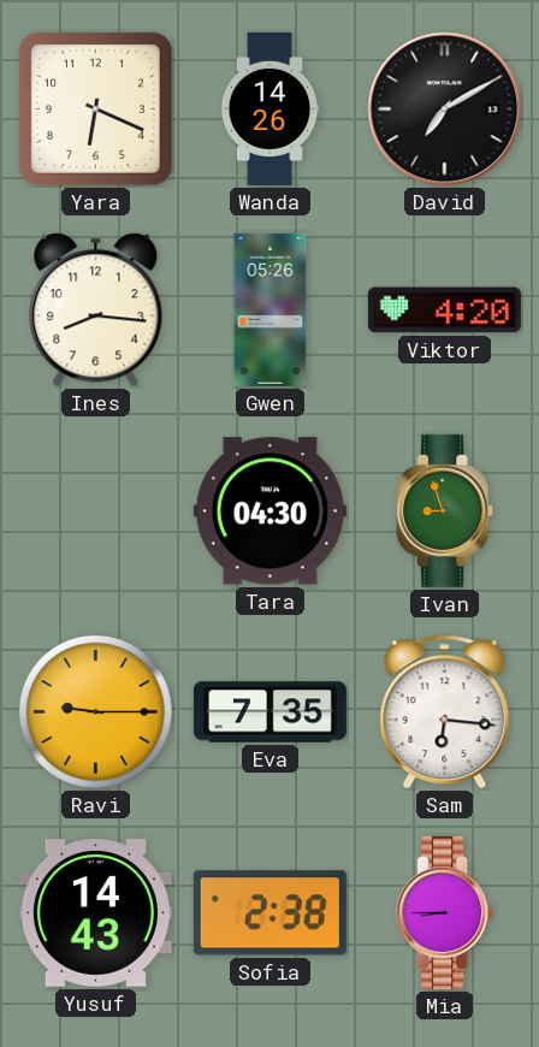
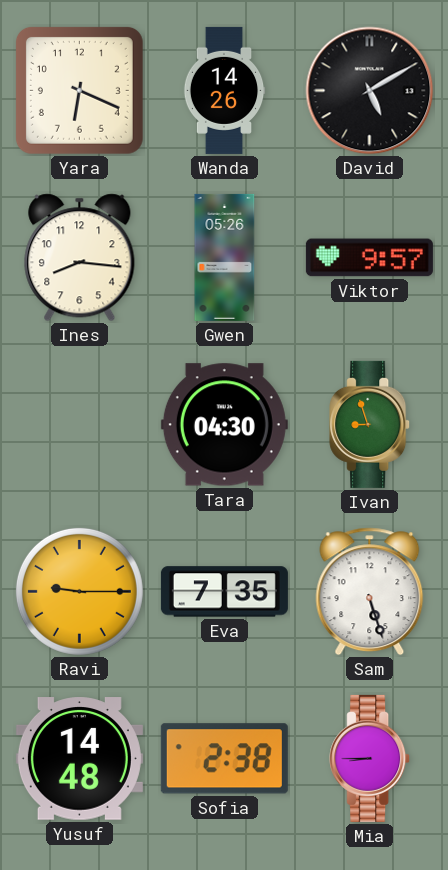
David: 7:10 -> 5:10 (370, 91)
Viktor: 4:20 -> 9:57 (369, 258)
Sam: 6:16 -> 5:27 (370, 592)
Yusuf: 14:43 -> 14:48 (79, 759)
